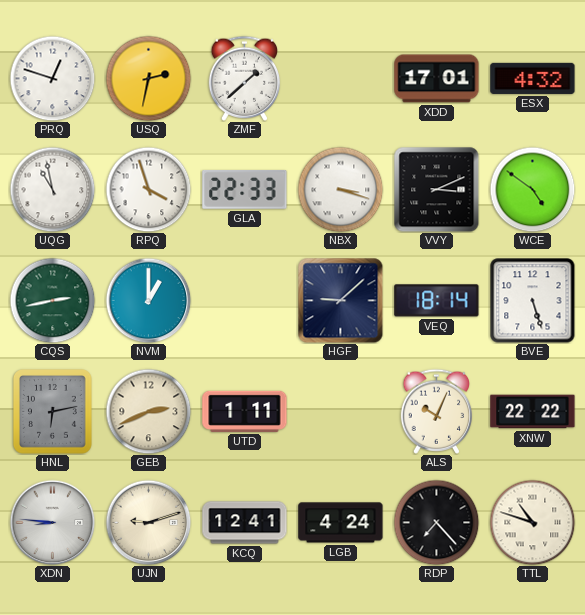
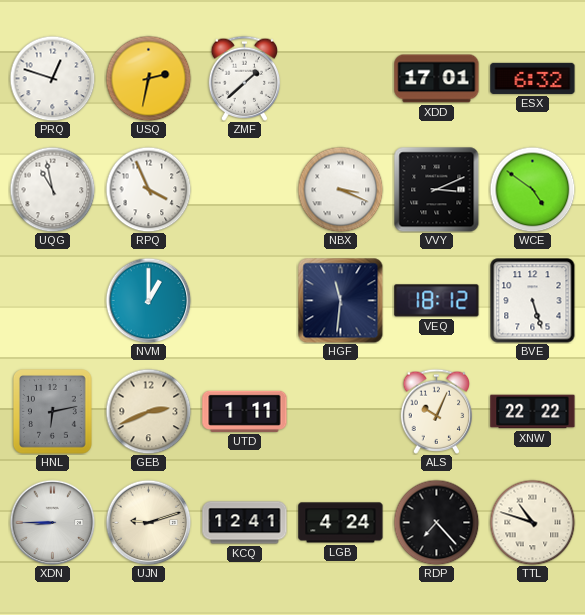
ESX: 4:32 -> 6:32 (533, 78)
RPQ: 3:57 -> 3:56 (148, 189)
GLA: 22:33 -> none (245, 190)
NBX: 3:18 -> 3:19 (340, 189)
CQS: 2:43 -> none (52, 300)
HGF: 9:08 -> 11:31 (340, 300)
VEQ: 18:14 -> 18:12 (437, 301)
XDN: 8:46 -> 8:45 (52, 522)
